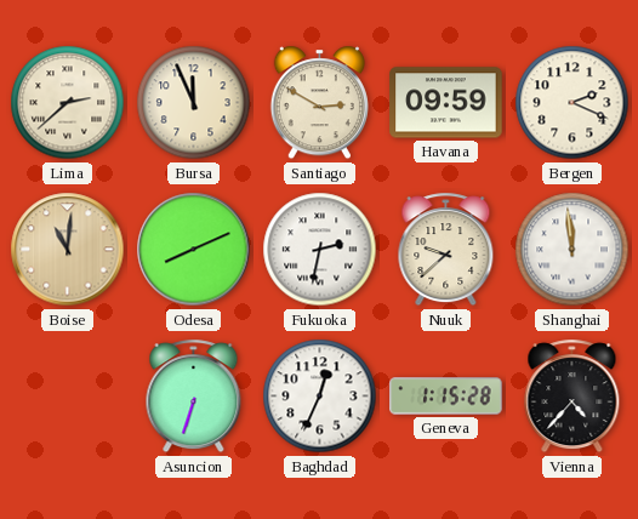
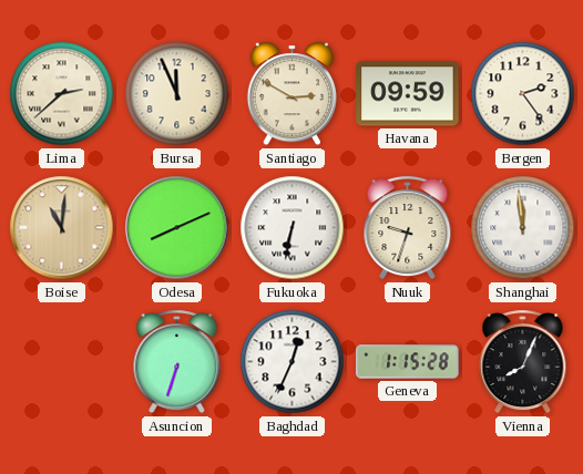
Bergen: 2:19 -> 2:24 (523, 94)
Fukuoka: 2:32 -> 6:32 (293, 228)
Nuuk: 9:38 -> 9:33 (408, 228)
Vienna: 4:37 -> 8:04 (523, 362)
